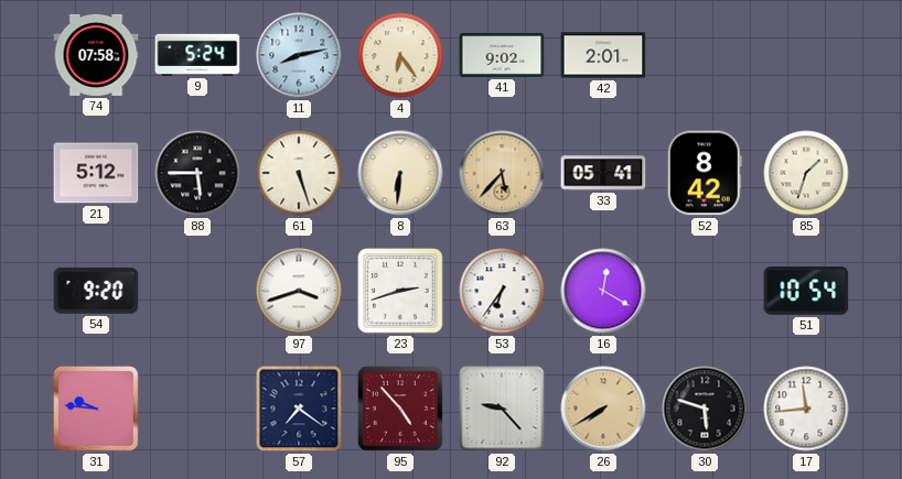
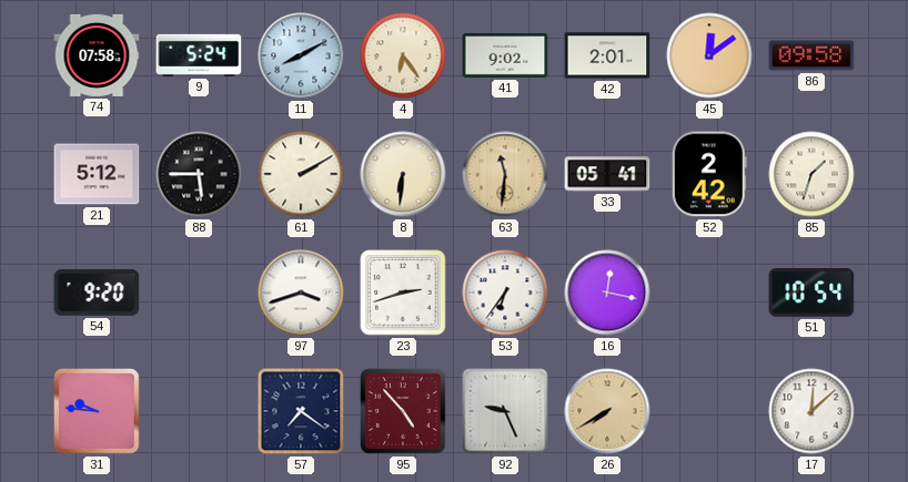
11: 8:13 -> 8:10 (301, 55)
45: none -> 12:09 (709, 55)
86: none -> 09:58 (811, 55)
61: 5:27 -> 2:10 (301, 174)
63: 5:37 -> 11:31 (505, 174)
52: 8:42 -> 2:42 (709, 174)
16: 12:20 -> 12:17 (607, 293)
92: 9:23 -> 9:26 (505, 411)
30: 5:48 -> none (705, 409)
17: 11:44 -> 12:08 (811, 411)
